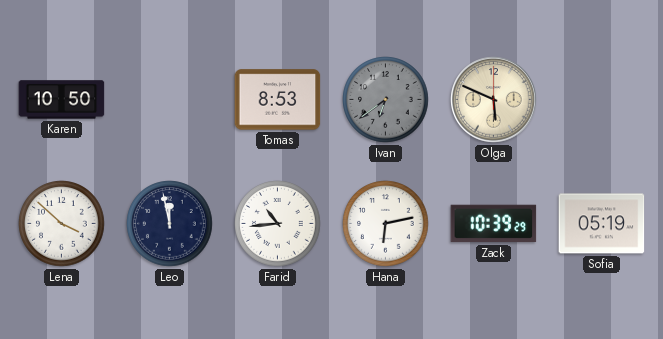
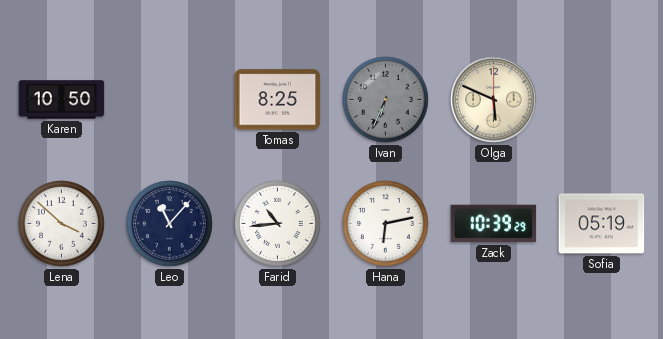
Tomas: 8:53 -> 8:25 (278, 100)
Ivan: 6:39 -> 6:34 (386, 100)
Leo: 11:58 -> 11:07 (170, 224)
